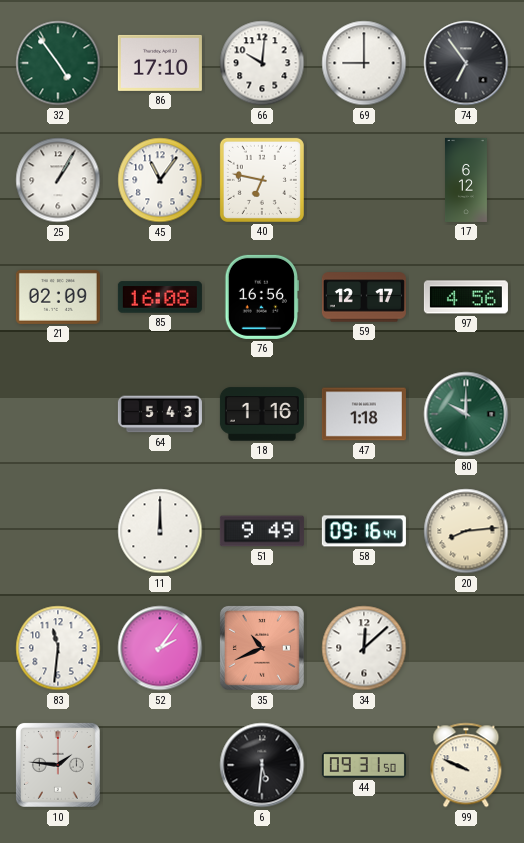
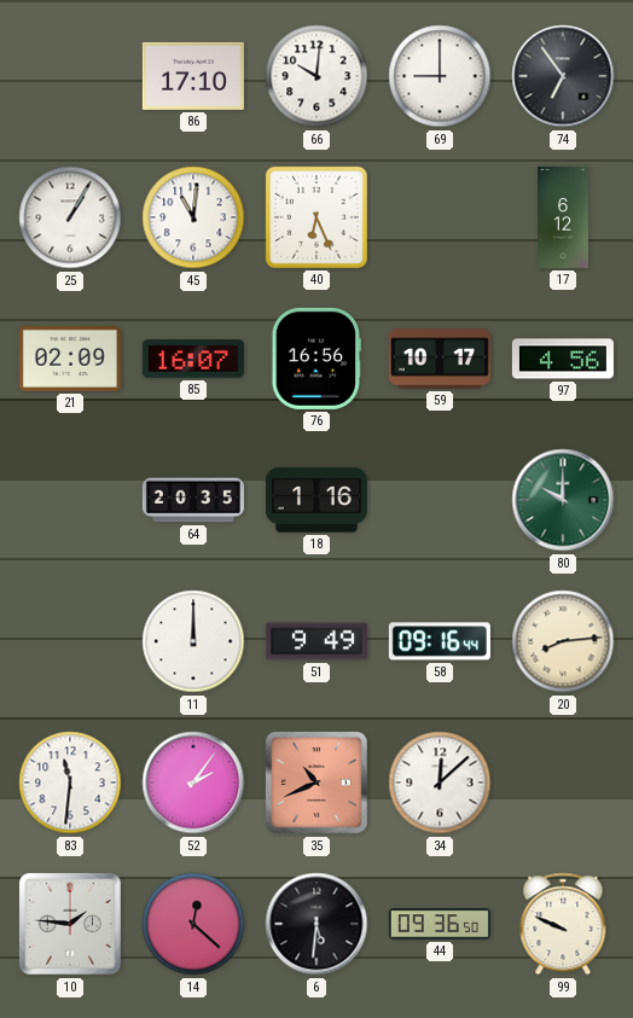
32: 4:54 -> none (58, 63)
45: 11:06 -> 11:01 (193, 217)
40: 6:47 -> 6:26 (316, 217)
85: 16:08 -> 16:07 (193, 359)
59: 12:17 -> 10:17 (440, 359)
64: 5:43 -> 20:35 (193, 500)
47: 1:18 -> none (364, 414)
14: none -> 12:22 (193, 924)
44: 09:31 -> 09:36 (440, 924)
